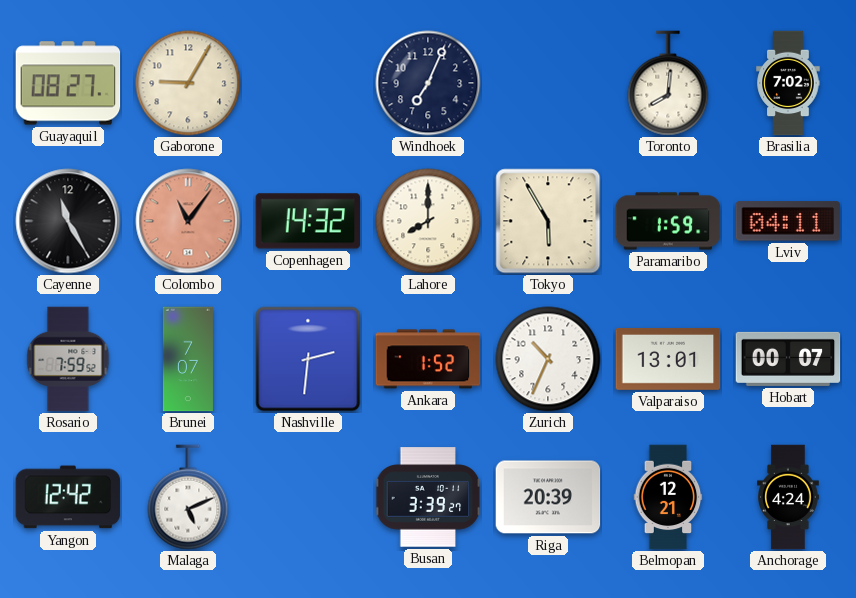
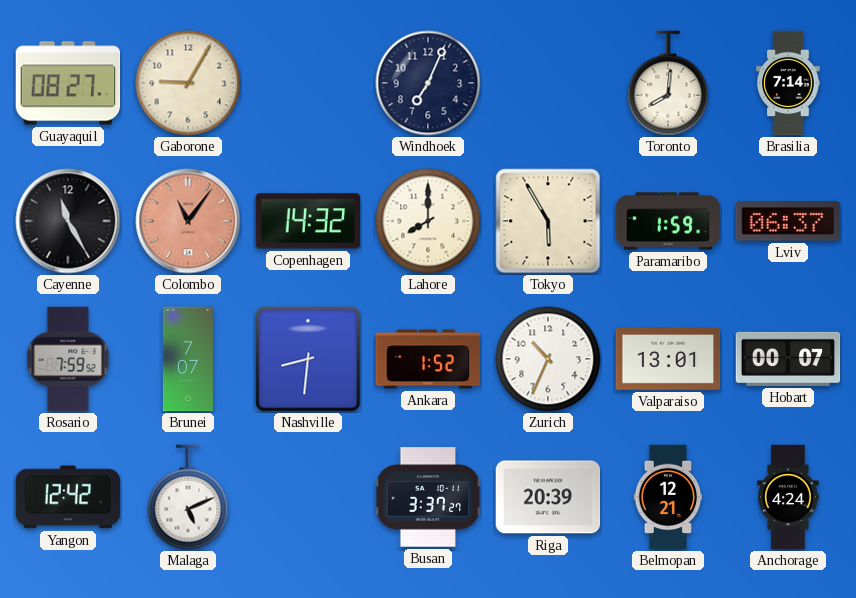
Brasilia: 7:02 -> 7:14 (788, 83)
Lviv: 04:11 -> 06:37 (788, 221)
Nashville: 2:31 -> 8:31 (308, 359)
Busan: 3:39 -> 3:37 (428, 497)
